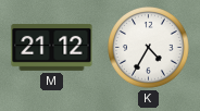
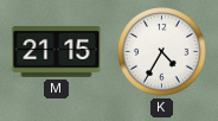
M: 21:12 -> 21:15 (57, 52)
